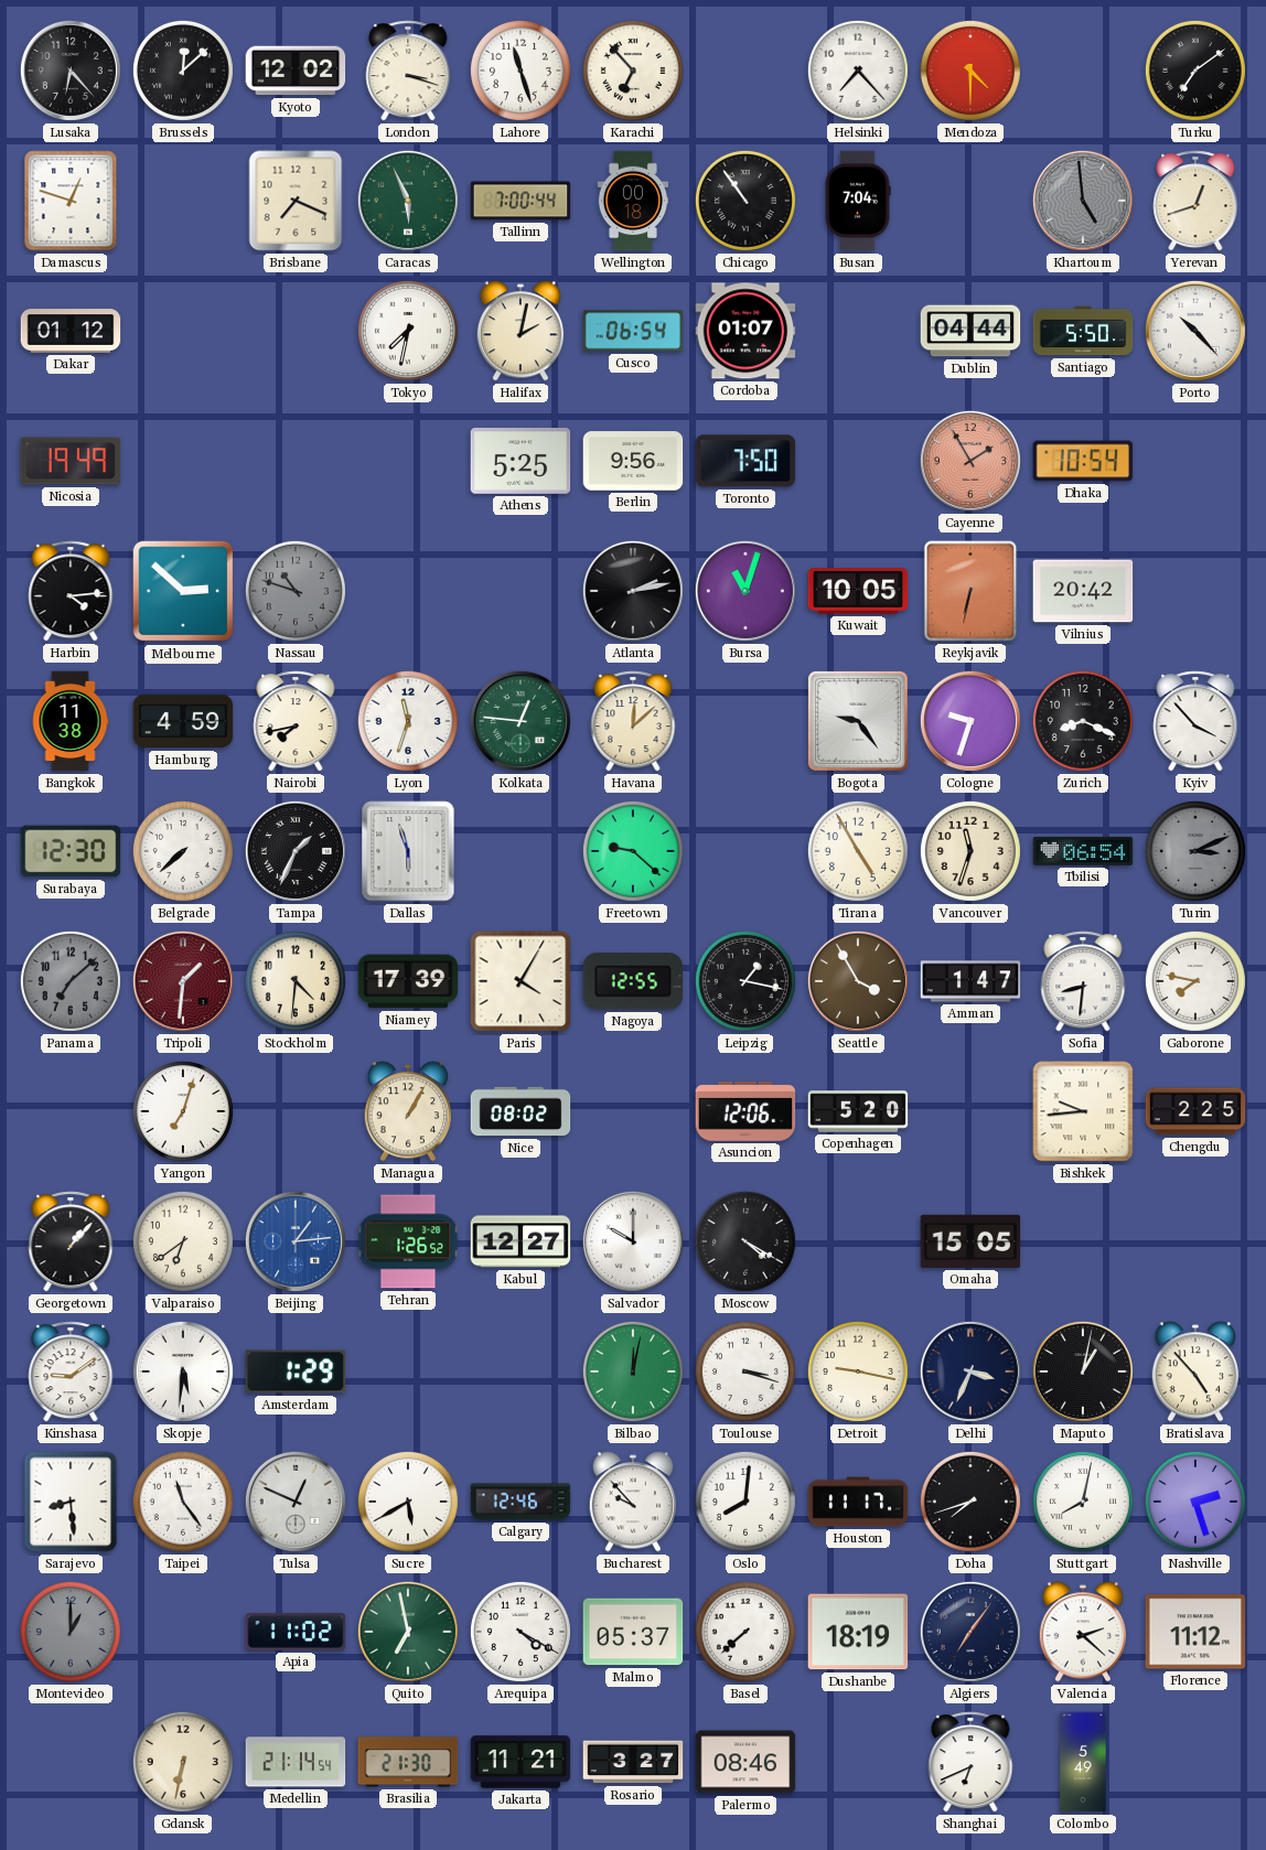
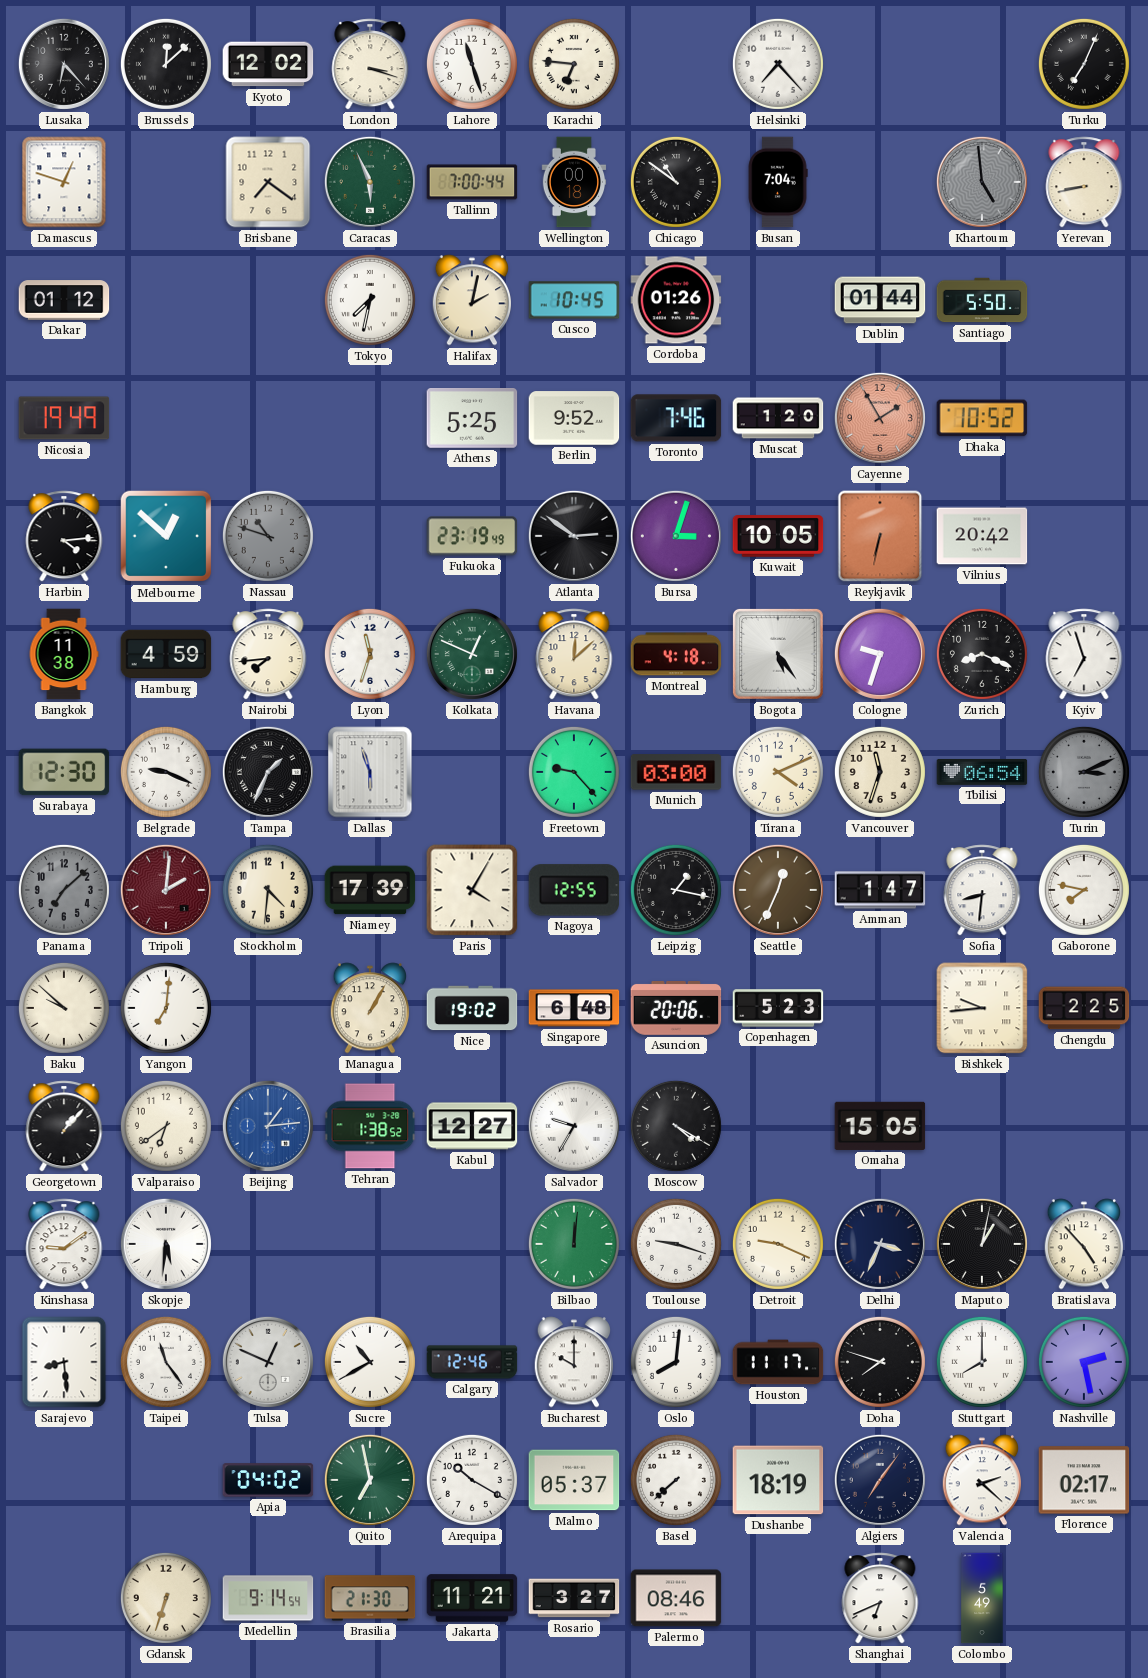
Karachi: 6:53 -> 6:46 (574, 64)
Mendoza: 4:30 -> none (970, 71)
Turku: 7:09 -> 7:04 (1084, 64)
Brisbane: 7:19 -> 7:21 (268, 182)
Chicago: 10:54 -> 10:51 (676, 182)
Yerevan: 12:42 -> 8:43 (1084, 182)
Cusco: 06:54 -> 10:45 (574, 300)
Cordoba: 01:07 -> 01:26 (676, 300)
Dublin: 04:44 -> 01:44 (880, 300)
Porto: 10:23 -> none (1195, 331)
Berlin: 9:56 -> 9:52 (574, 418)
Toronto: 7:50 -> 7:46 (676, 418)
Muscat: none -> 1:20 (778, 418)
Dhaka: 10:54 -> 10:52 (982, 418)
Melbourne: 2:52 -> 12:52 (166, 536)
Fukuoka: none -> 23:19 (472, 536)
Atlanta: 2:13 -> 2:51 (574, 536)
Bursa: 11:03 -> 3:03 (676, 536)
Nairobi: 7:43 -> 7:44 (268, 654)
Kolkata: 12:46 -> 12:49 (472, 654)
Montreal: none -> 4:18 (676, 654)
Bogota: 9:24 -> 5:24 (778, 654)
Kyiv: 3:53 -> 6:57 (1084, 654)
Belgrade: 7:38 -> 9:19 (166, 772)
Freetown: 9:22 -> 9:23 (574, 772)
Munich: none -> 03:00 (676, 772)
Tirana: 4:55 -> 4:11 (778, 772)
Tripoli: 1:31 -> 2:01 (166, 890)
Seattle: 3:55 -> 12:34 (778, 890)
Baku: none -> 9:52 (64, 1008)
Yangon: 7:03 -> 7:01 (166, 1008)
Nice: 08:02 -> 19:02 (472, 1008)
Singapore: none -> 6:48 (574, 1008)
Asuncion: 12:06 -> 20:06 (676, 1009)
Copenhagen: 5:20 -> 5:23 (778, 1008)
Tehran: 1:26 -> 1:38 (370, 1126)
Salvador: 10:00 -> 9:35 (574, 1126)
Amsterdam: 1:29 -> none (296, 1372)
Bilbao: 12:02 -> 12:01 (574, 1244)
Toulouse: 3:18 -> 9:18 (676, 1244)
Detroit: 9:17 -> 9:19 (778, 1244)
Sucre: 5:40 -> 10:40 (370, 1362)
Bucharest: 9:53 -> 10:00 (573, 1362)
Doha: 7:42 -> 7:48 (880, 1362)
Stuttgart: 8:02 -> 8:00 (982, 1362)
Nashville: 2:27 -> 2:28 (1084, 1362)
Montevideo: 1:00 -> none (71, 1632)
Apia: 11:02 -> 04:02 (268, 1480)
Arequipa: 4:20 -> 10:20 (472, 1480)
Florence: 11:12 -> 02:17 (1084, 1480)
Gdansk: 6:32 -> 6:33 (166, 1598)
Medellin: 21:14 -> 9:14 (268, 1598)
